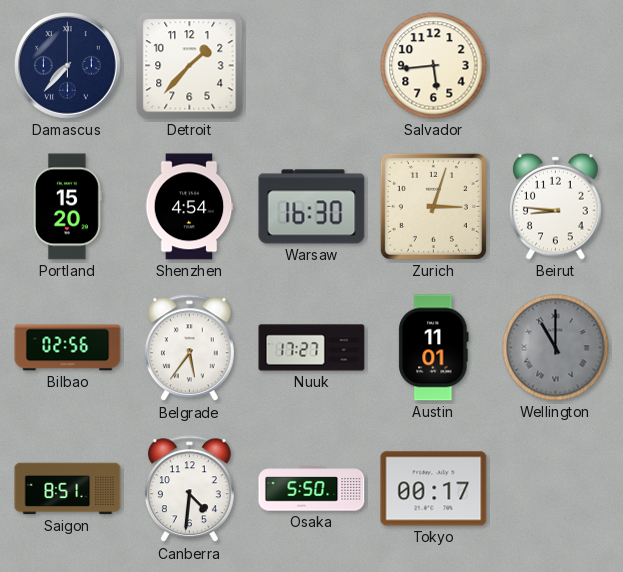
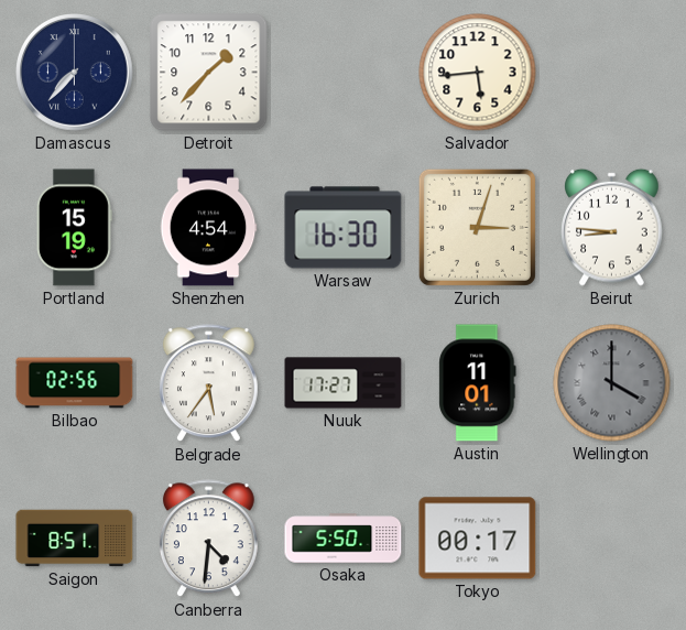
Portland: 15:20 -> 15:19 (74, 228)
Wellington: 11:00 -> 4:00 (612, 383)
